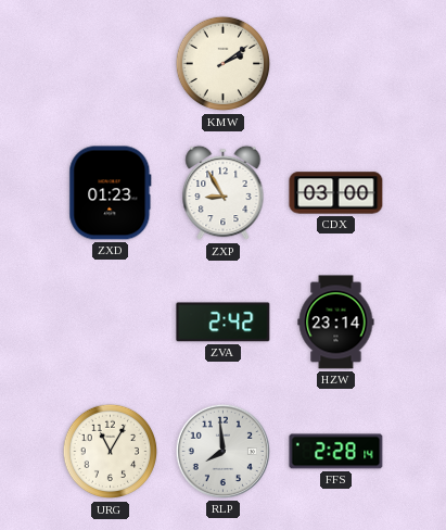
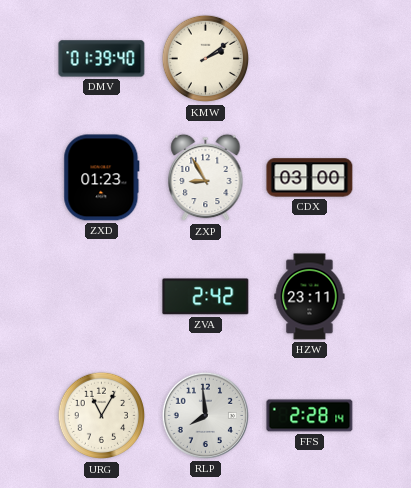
DMV: none -> 01:39 (102, 59)
HZW: 23:14 -> 23:11 (310, 297)
